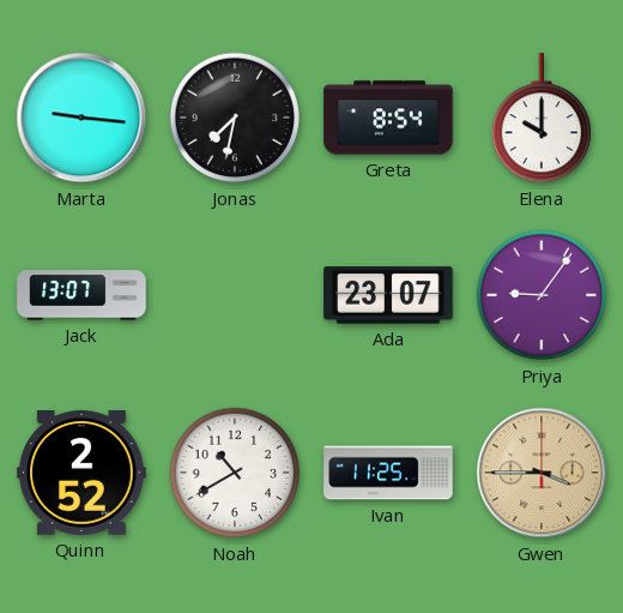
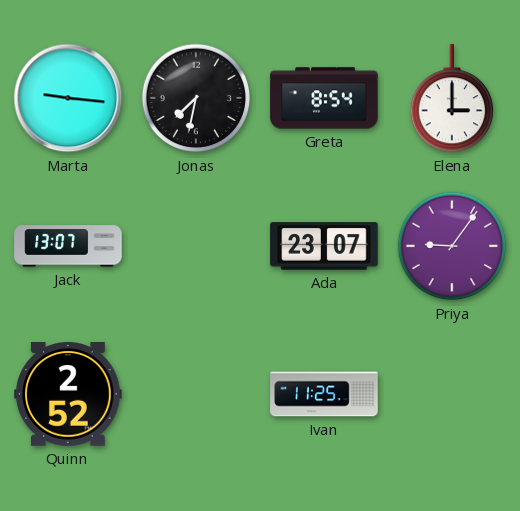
Elena: 10:00 -> 3:00 (452, 99)
Noah: 10:40 -> none (235, 473)
Gwen: 3:45 -> none (542, 473)
